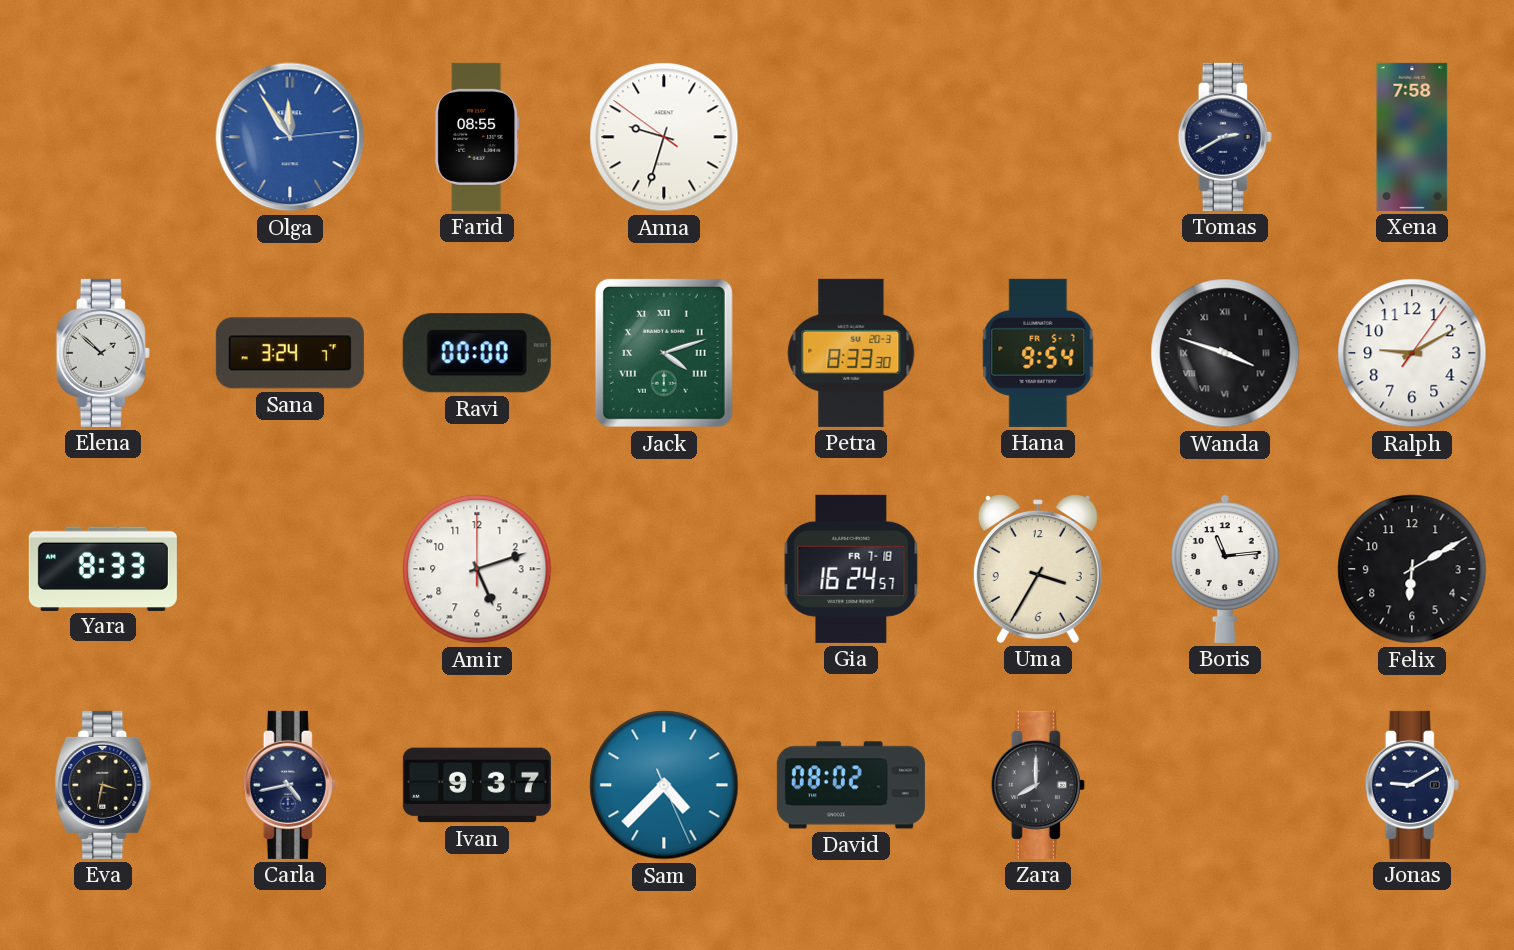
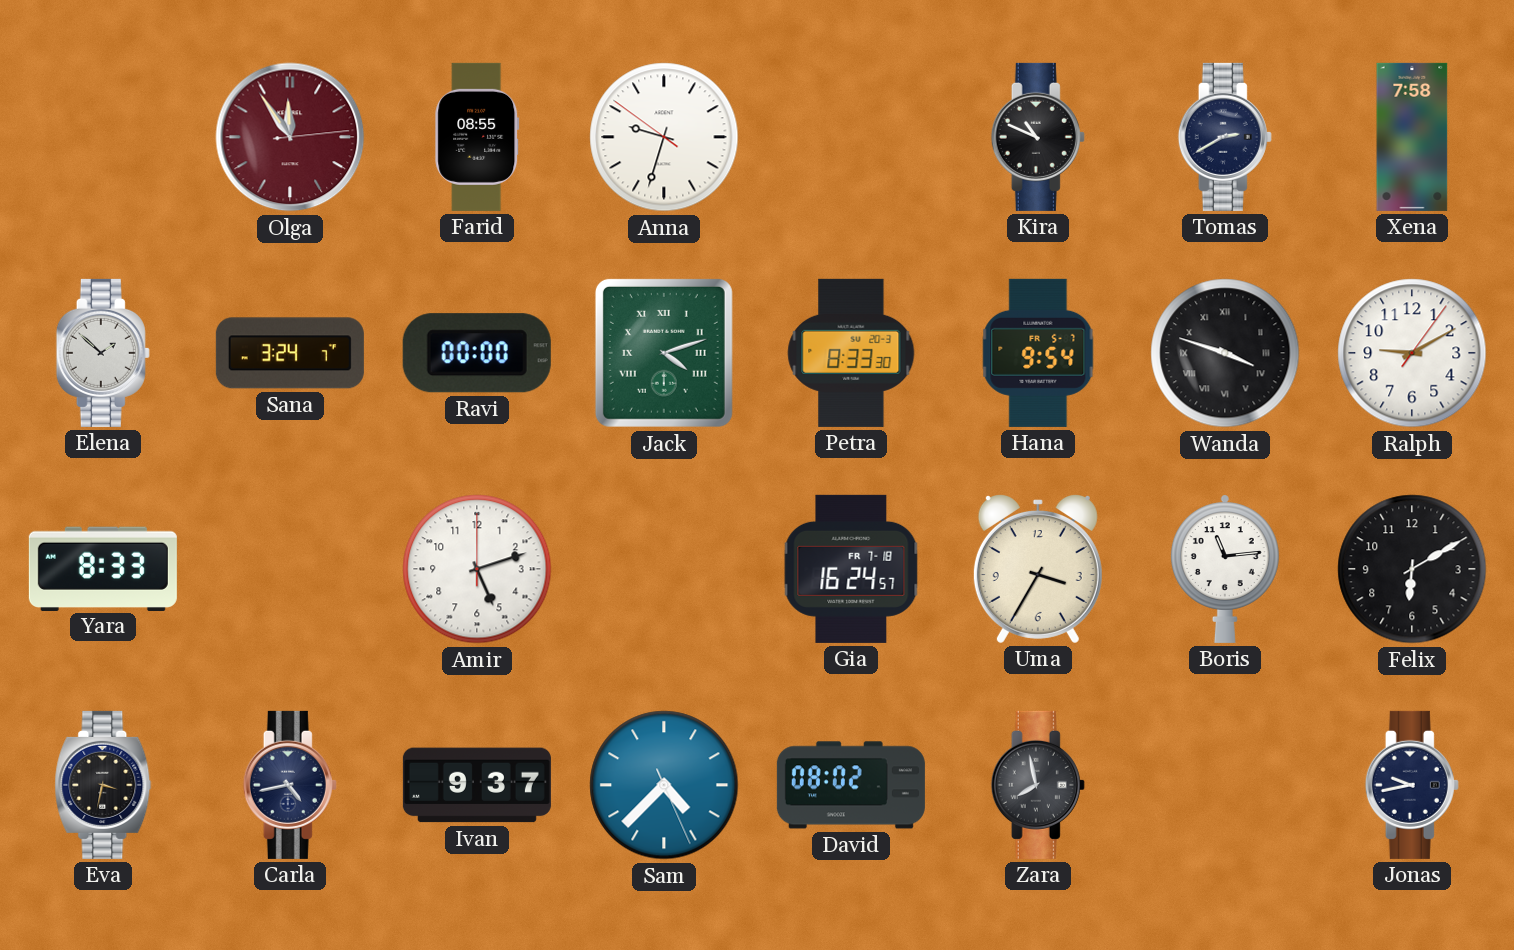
Olga dial: blue -> burgundy (290, 137)
Kira: none -> 10:49 (1038, 137)
Zara: 8:00 -> 7:58 (1038, 785)
Jonas: 9:10 -> 9:43 (1412, 785)
